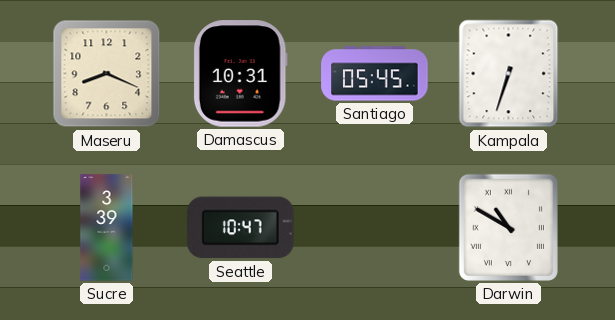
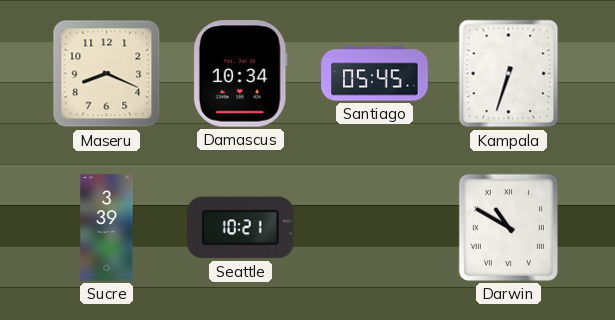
Damascus: 10:31 -> 10:34 (240, 74)
Seattle: 10:47 -> 10:21 (241, 228)
